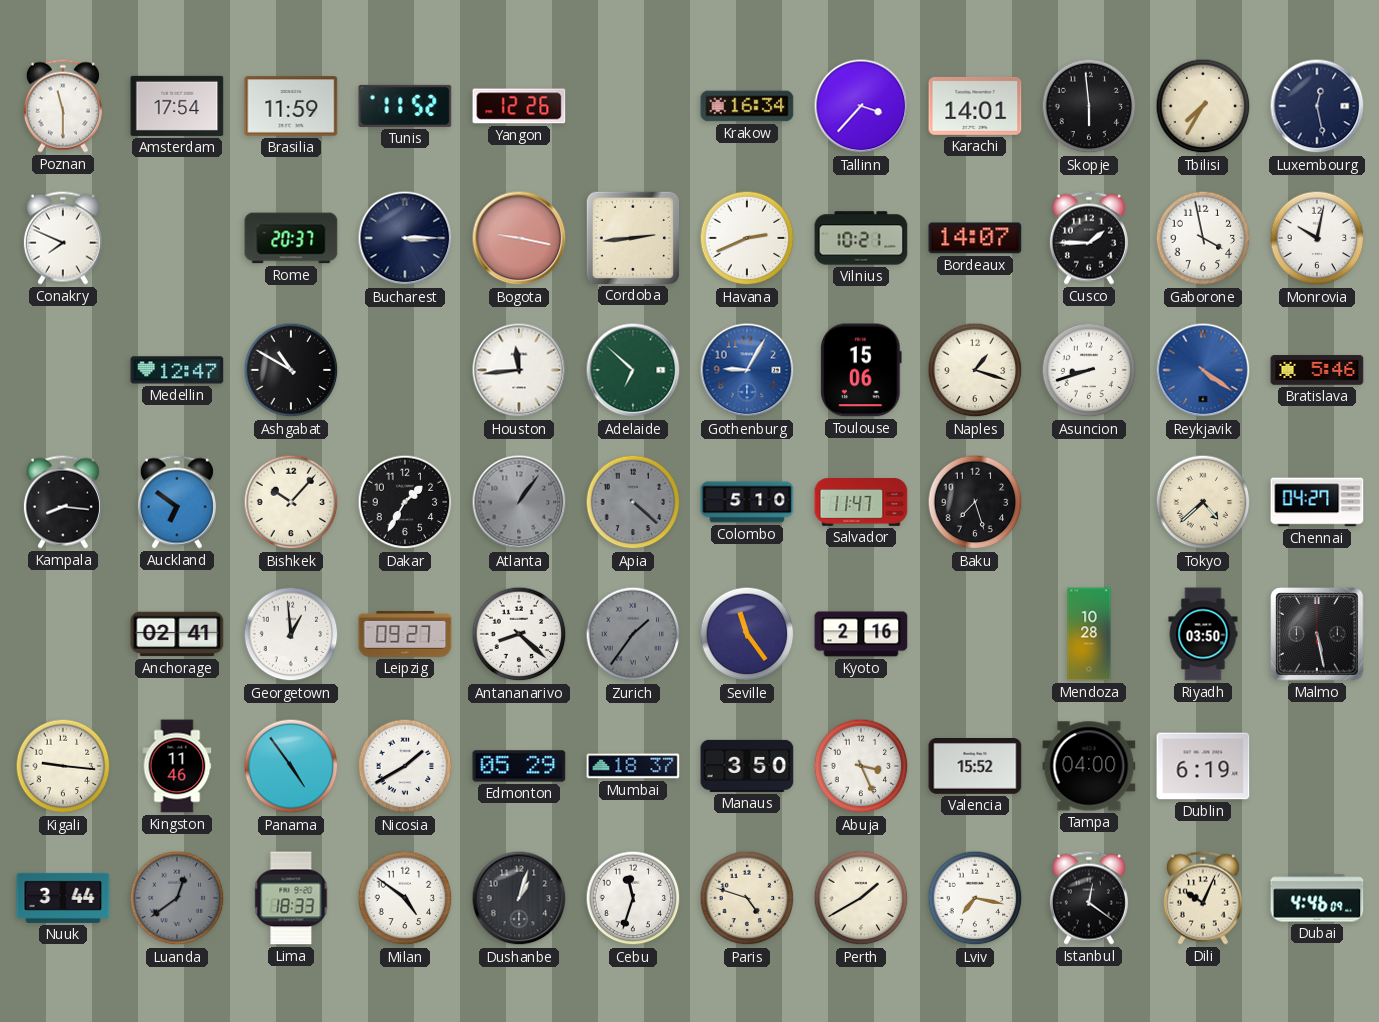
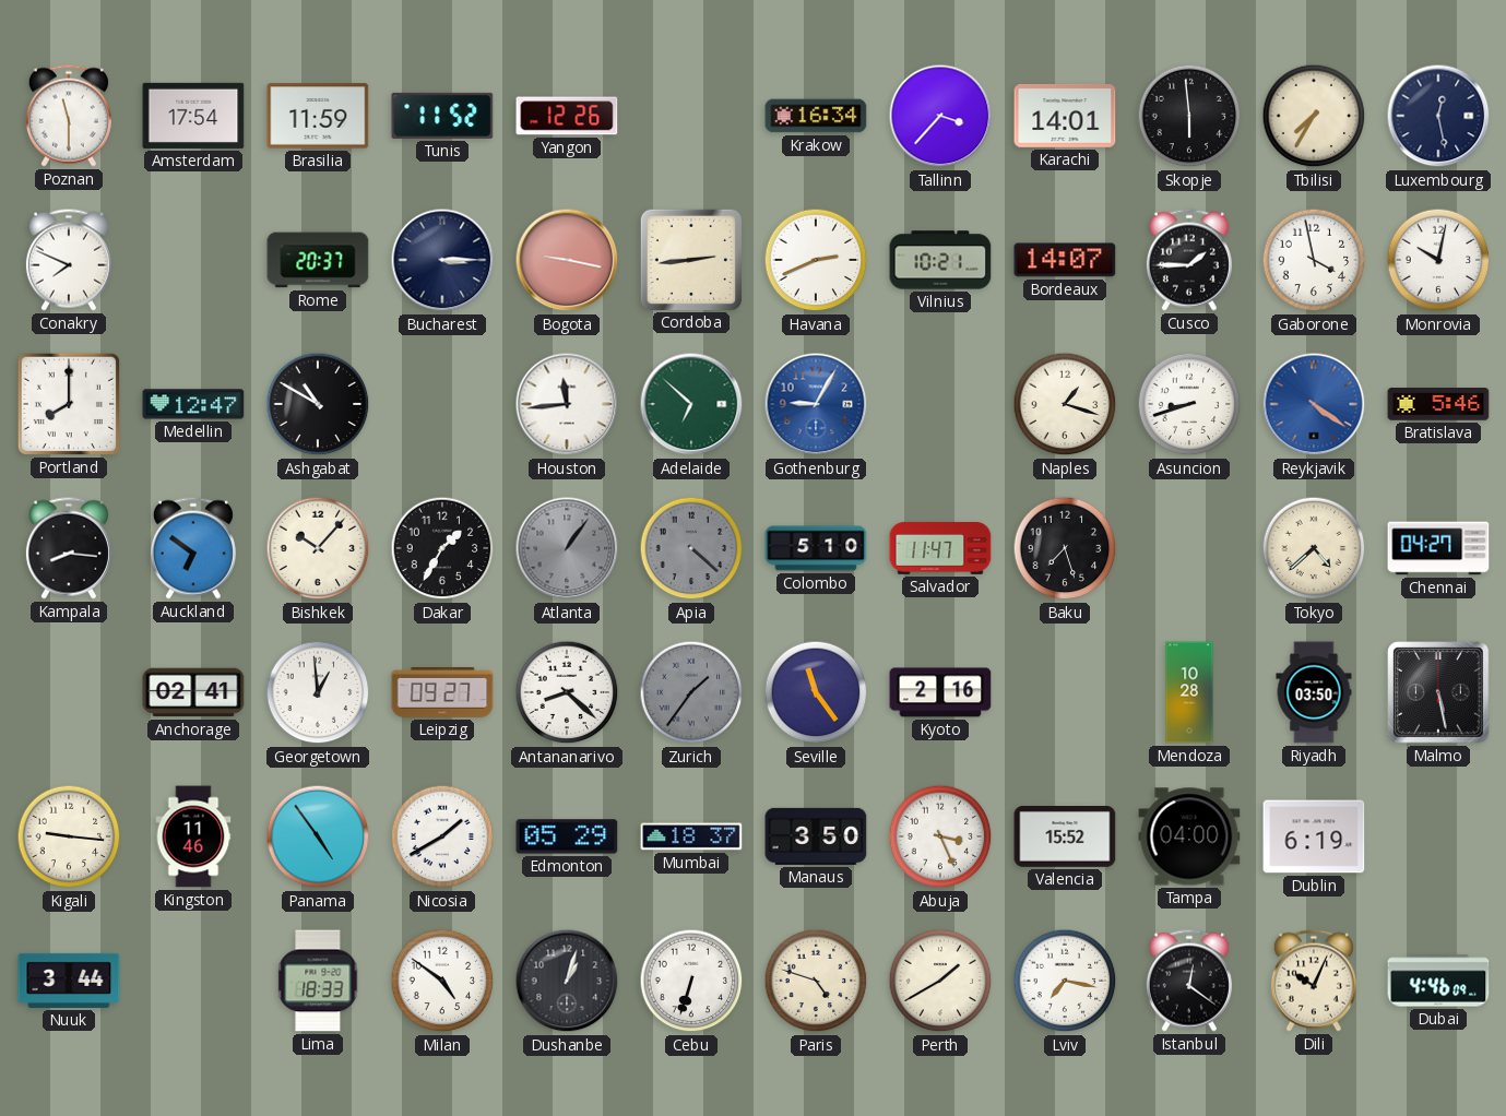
Portland: none -> 8:00 (69, 404)
Toulouse: 15:06 -> none (861, 370)
Luanda: 12:39 -> none (177, 898)
Cebu: 11:33 -> 6:33 (691, 981)
